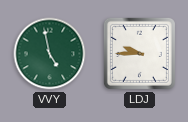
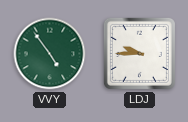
VVY: 4:58 -> 4:54 (50, 54)
